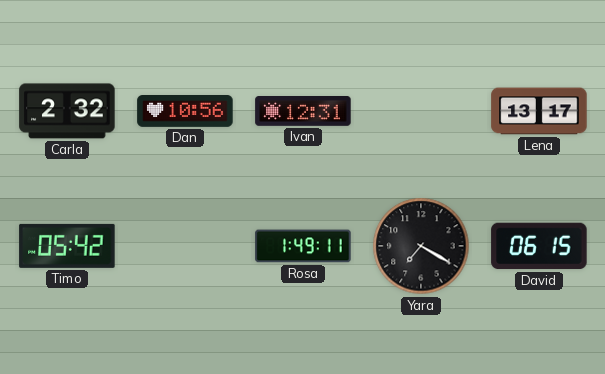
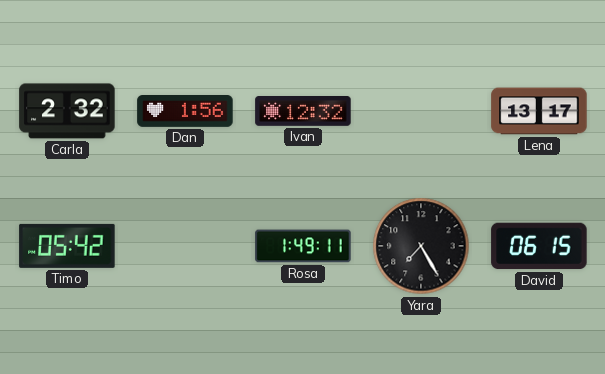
Dan: 10:56 -> 1:56 (185, 112)
Ivan: 12:31 -> 12:32 (303, 112)
Yara: 7:20 -> 7:25 (421, 246)
